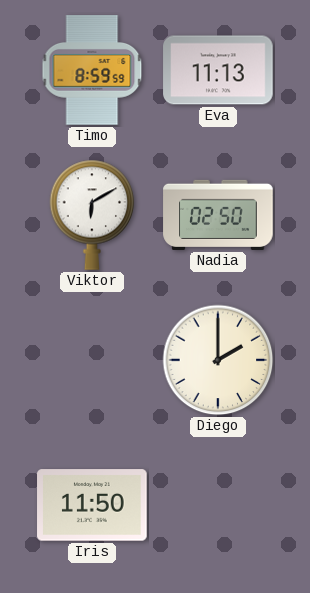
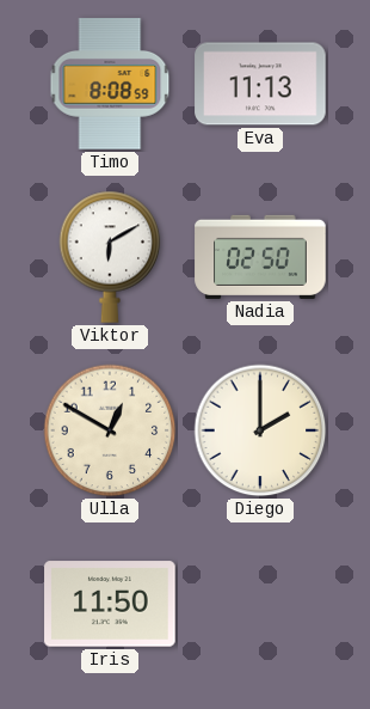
Timo: 8:59 -> 8:08 (110, 84)
Ulla: none -> 12:50 (110, 430)
